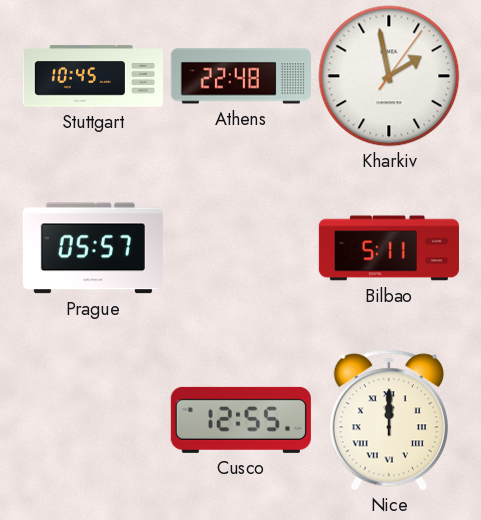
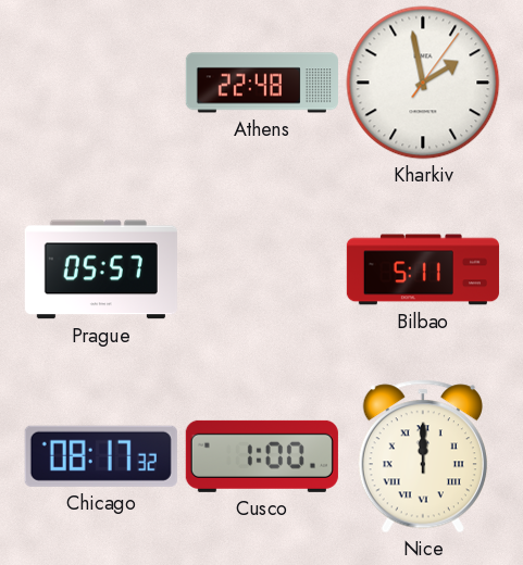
Stuttgart: 10:45 -> none (93, 76)
Chicago: none -> 08:17 (101, 456)
Cusco: 12:55 -> 1:00 (262, 456)
